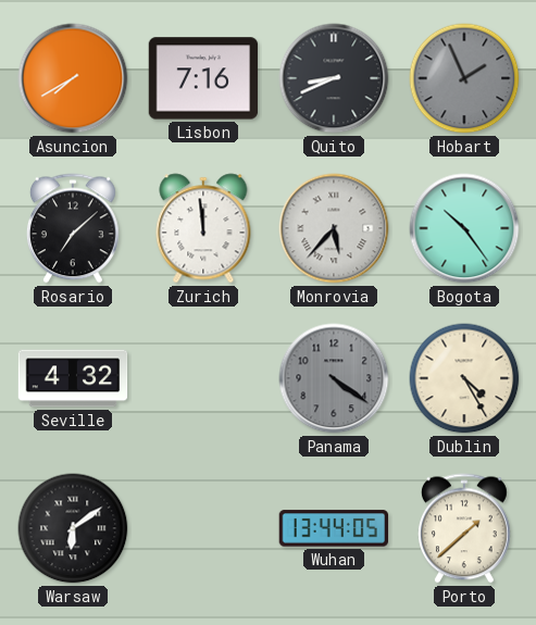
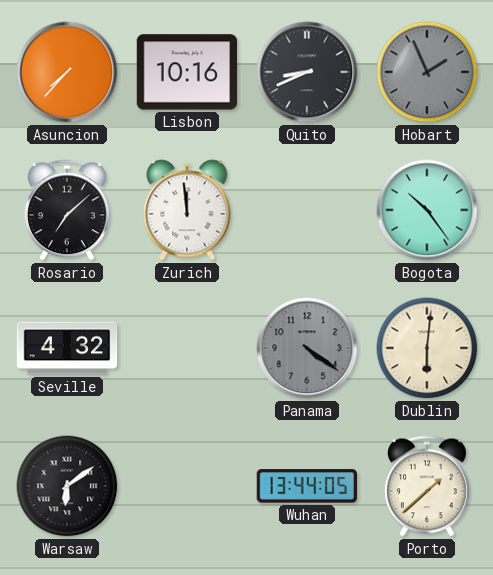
Asuncion: 7:40 -> 7:37 (67, 72)
Lisbon: 7:16 -> 10:16 (187, 72)
Monrovia: 5:37 -> none (334, 228)
Dublin: 4:25 -> 6:01 (427, 348)
